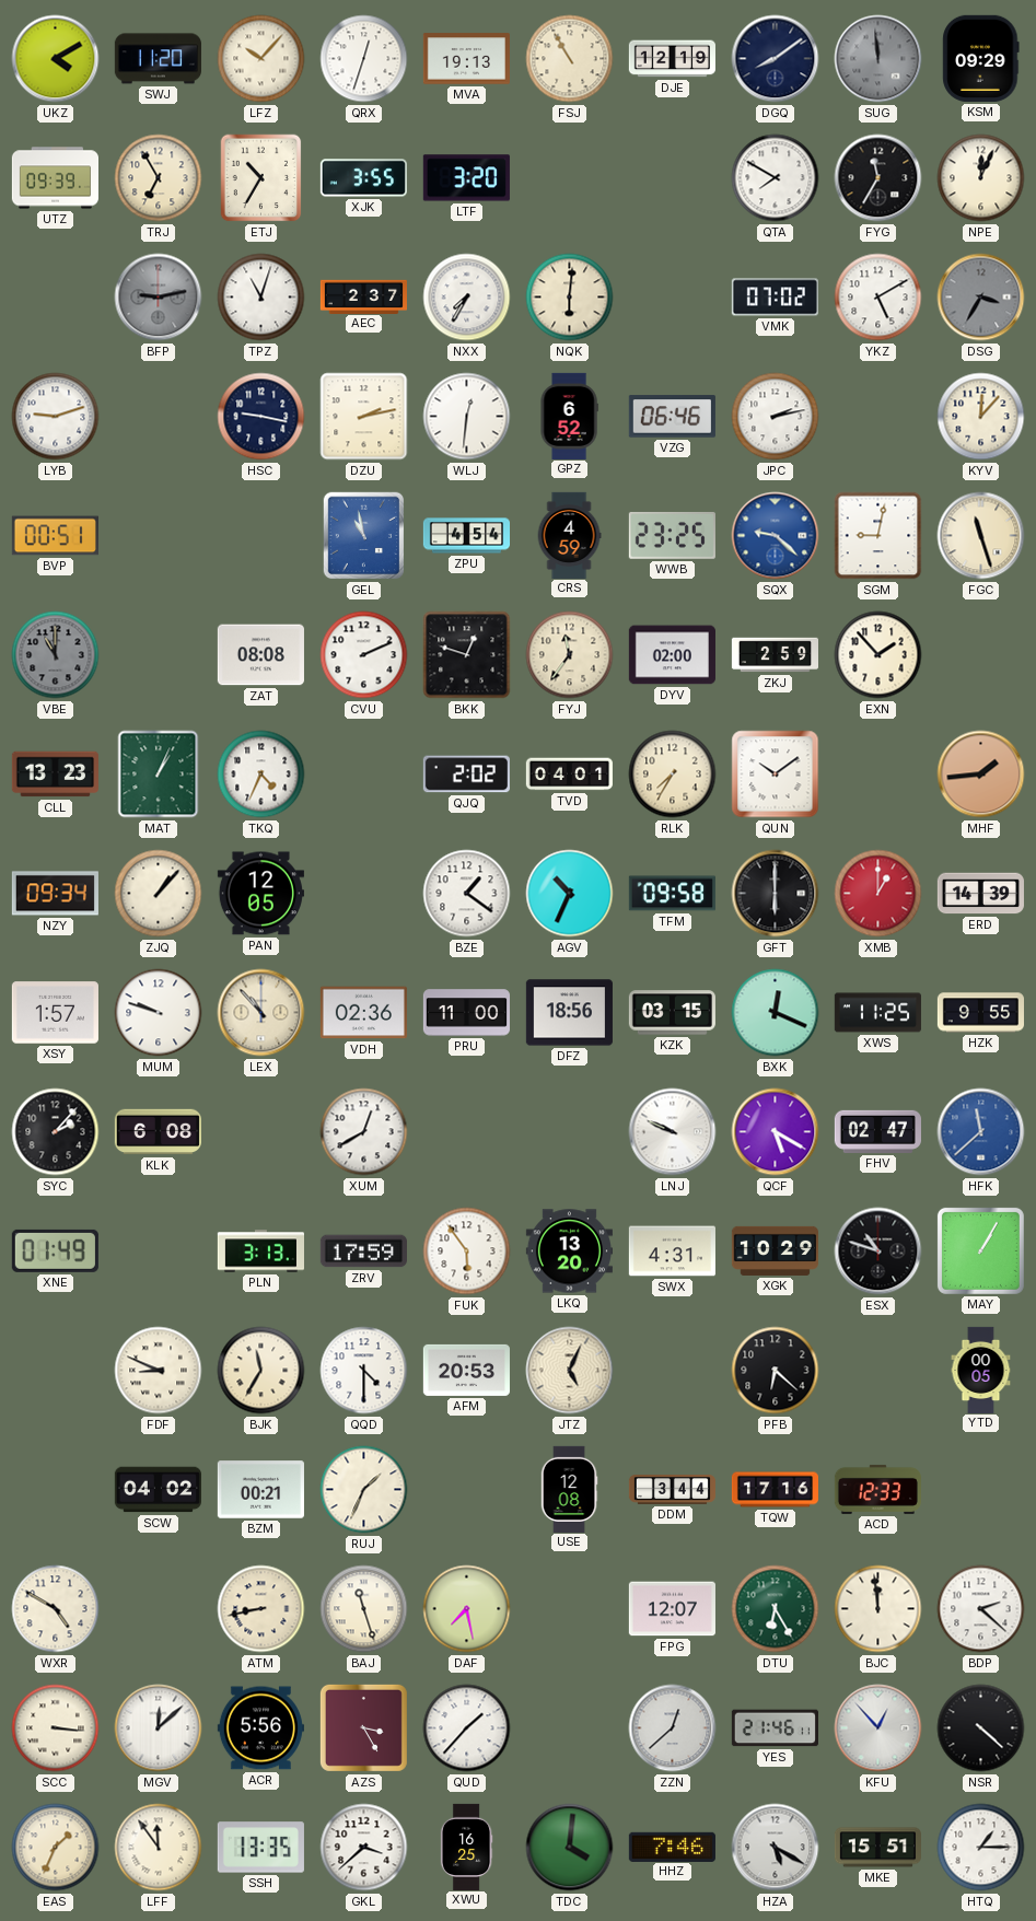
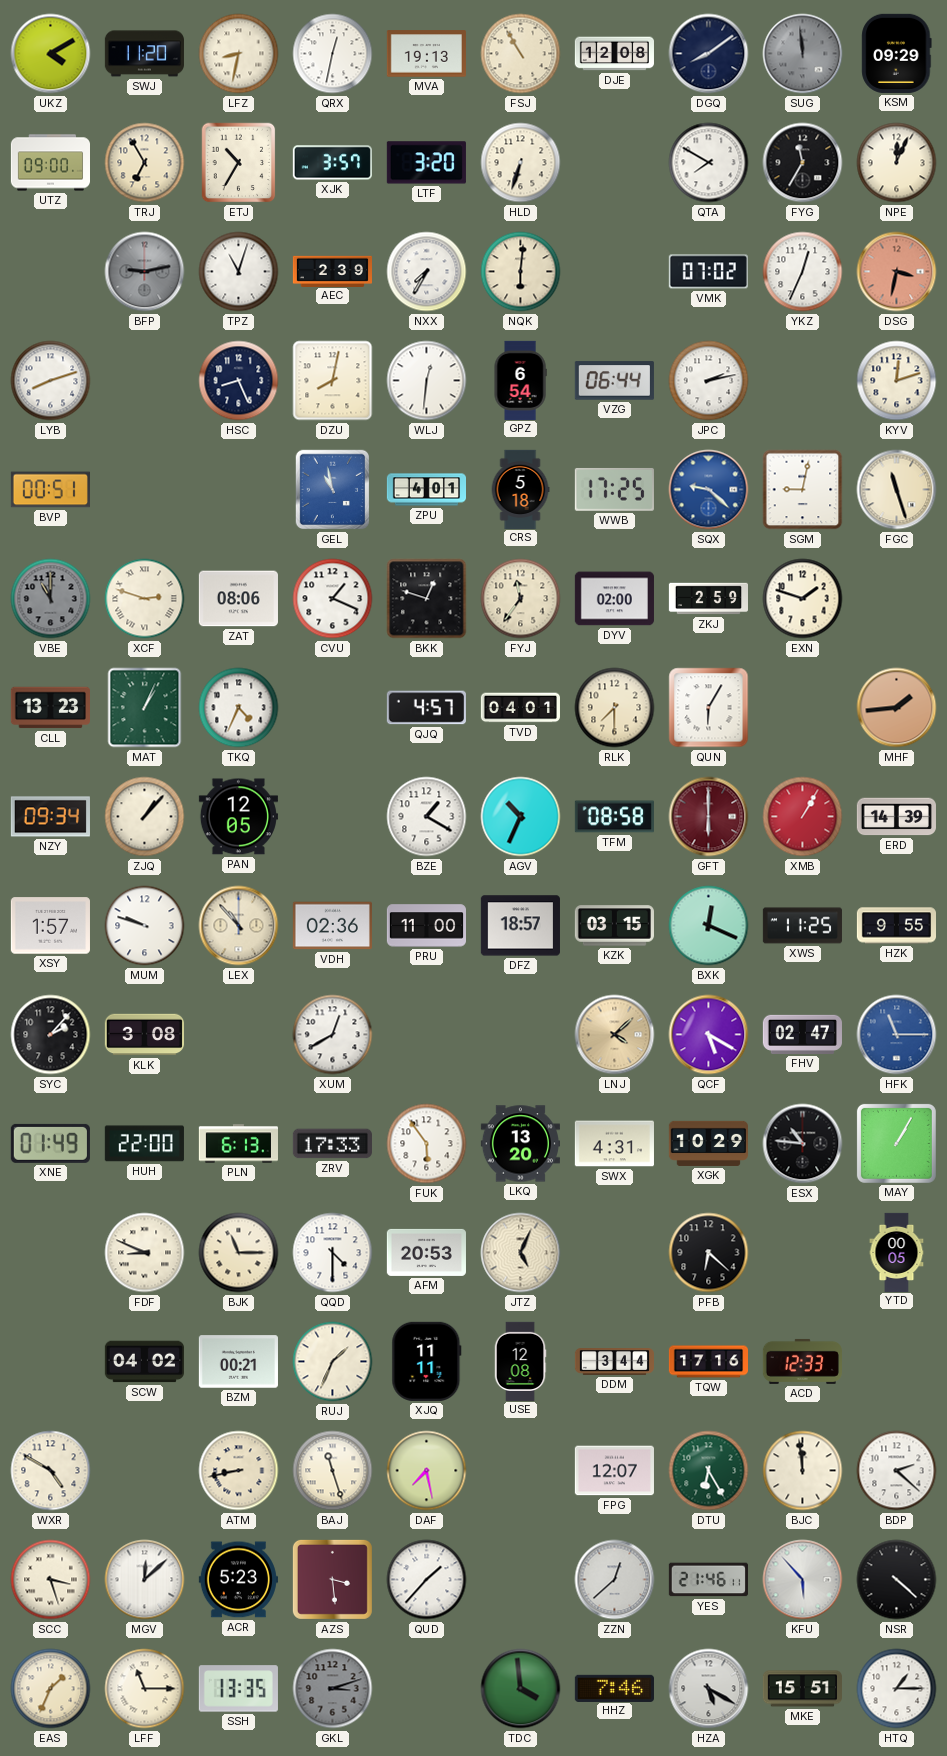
LFZ: 10:07 -> 8:32 (239, 54)
QRX: 12:33 -> 12:32 (333, 54)
DJE: 12:19 -> 12:08 (614, 54)
UTZ: 09:39 -> 09:00 (50, 163)
XJK: 3:55 -> 3:57 (332, 163)
HLD: none -> 6:33 (521, 163)
AEC: 2:37 -> 2:39 (332, 271)
YKZ: 5:10 -> 12:34 (803, 272)
DSG: 3:35 -> 3:32 (897, 272)
DSG dial: grey -> salmon (897, 272)
LYB: 9:12 -> 8:12 (51, 381)
HSC: 9:17 -> 8:26 (239, 381)
DZU: 2:13 -> 8:02 (333, 381)
GPZ: 6:52 -> 6:54 (520, 380)
VZG: 06:46 -> 06:44 (614, 381)
KYV: 12:07 -> 12:12 (897, 381)
ZPU: 4:54 -> 4:01 (426, 490)
CRS: 4:59 -> 5:18 (520, 489)
WWB: 23:25 -> 17:25 (614, 490)
XCF: none -> 2:48 (145, 599)
ZAT: 08:08 -> 08:06 (238, 599)
CVU: 2:11 -> 1:19 (333, 599)
EXN: 1:53 -> 1:48 (803, 599)
QJQ: 2:02 -> 4:57 (426, 708)
RLK: 7:35 -> 7:30 (615, 708)
QUN: 10:09 -> 6:05 (709, 708)
BZE: 1:21 -> 1:20 (427, 817)
TFM: 09:58 -> 08:58 (614, 817)
GFT dial: black -> burgundy (709, 817)
XMB: 1:00 -> 1:05 (803, 817)
DFZ: 18:56 -> 18:57 (520, 926)
KLK: 6:08 -> 3:08 (144, 1035)
LNJ: 9:49 -> 4:08 (615, 1035)
LNJ dial: white -> champagne (615, 1035)
HFK: 11:38 -> 11:15 (897, 1035)
HUH: none -> 22:00 (144, 1144)
PLN: 3:13 -> 6:13 (238, 1144)
ZRV: 17:59 -> 17:33 (332, 1144)
ESX: 10:48 -> 10:46 (803, 1144)
BJK: 11:35 -> 11:15 (239, 1253)
XJQ: none -> 11:11 (427, 1361)
SCC: 3:16 -> 3:27 (51, 1580)
ACR: 5:56 -> 5:23 (238, 1580)
AZS: 3:25 -> 3:29 (332, 1579)
KFU: 12:53 -> 5:53 (803, 1580)
LFF: 11:54 -> 11:15 (145, 1689)
GKL: 3:38 -> 3:12 (333, 1689)
GKL dial: white -> grey (333, 1689)
XWU: 16:25 -> none (466, 1847)
TDC: 4:01 -> 3:59 (521, 1689)
